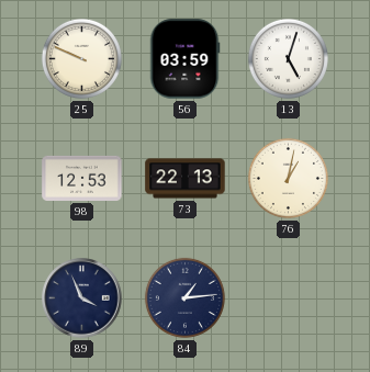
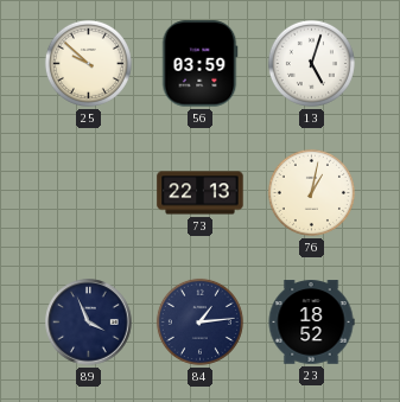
25: 9:49 -> 9:52 (88, 63)
98: 12:53 -> none (82, 178)
23: none -> 18:52 (311, 323)
